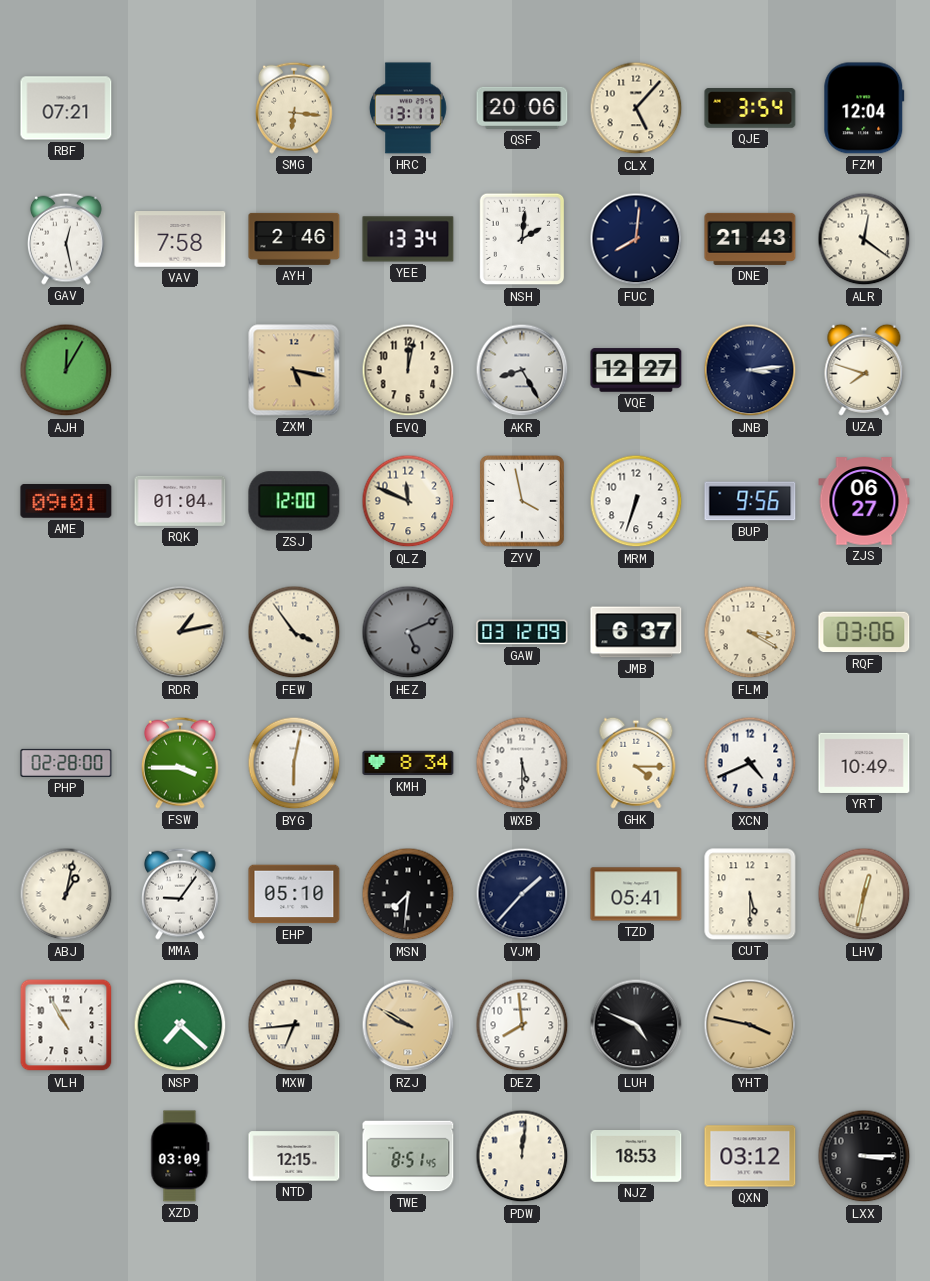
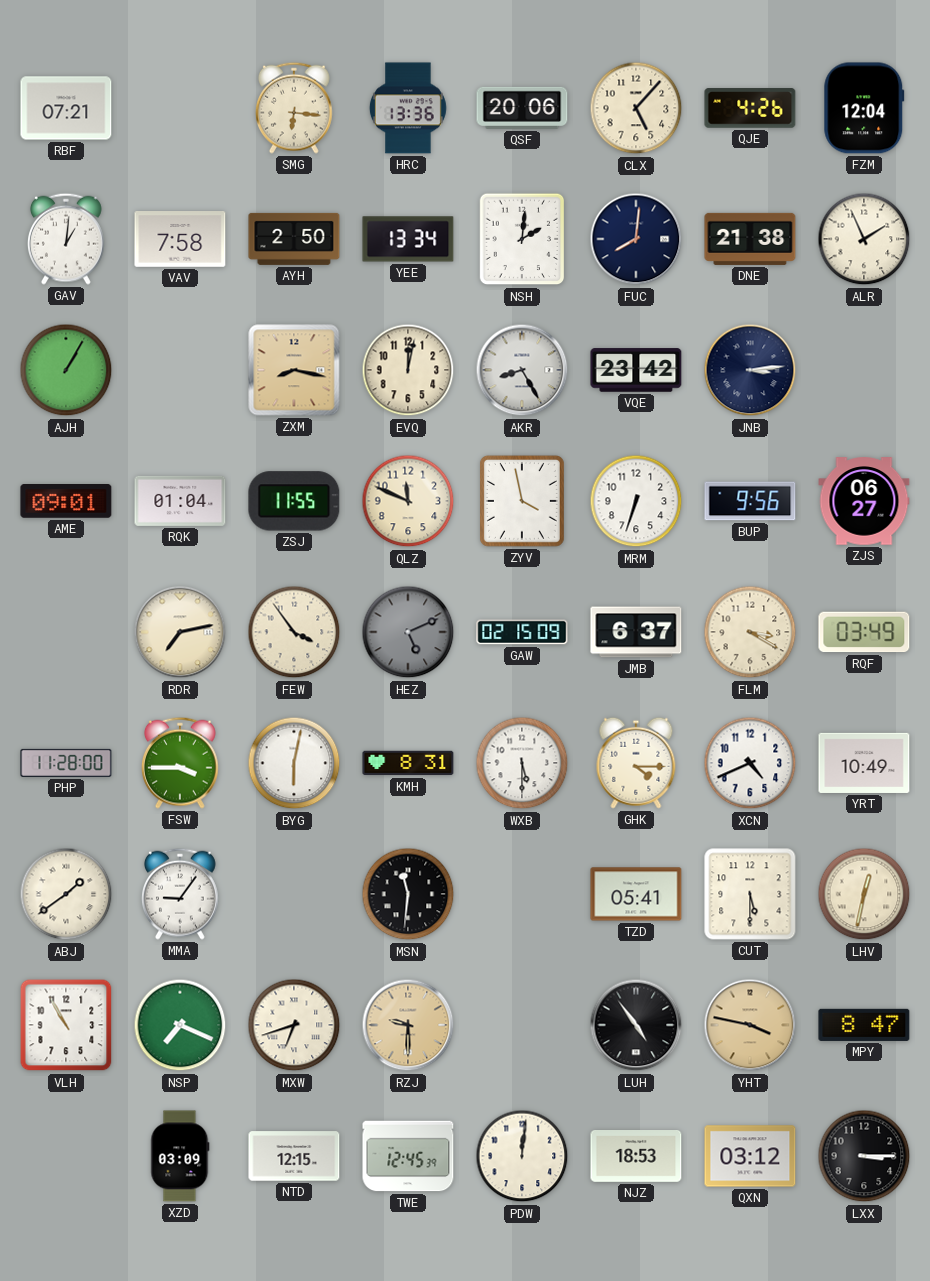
HRC: 13:11 -> 13:36 (408, 108)
QJE: 3:54 -> 4:26 (750, 108)
GAV: 12:28 -> 1:01 (67, 239)
AYH: 2:46 -> 2:50 (294, 239)
DNE: 21:43 -> 21:38 (750, 239)
ALR: 12:21 -> 1:56 (864, 239)
AJH: 12:05 -> 1:05 (66, 370)
ZXM: 5:17 -> 8:17 (294, 370)
VQE: 12:27 -> 23:42 (636, 370)
UZA: 7:48 -> none (864, 370)
ZSJ: 12:00 -> 11:55 (294, 501)
RDR: 1:13 -> 7:13 (180, 632)
GAW: 03:12 -> 02:15 (522, 632)
RQF: 03:06 -> 03:49 (864, 632)
PHP: 02:28 -> 11:28 (66, 763)
KMH: 8:34 -> 8:31 (408, 763)
ABJ: 1:02 -> 1:39 (66, 894)
EHP: 05:10 -> none (294, 894)
MSN: 7:31 -> 11:31 (408, 894)
VJM: 1:37 -> none (522, 894)
NSP: 7:22 -> 7:19 (180, 1025)
MXW: 6:44 -> 6:42 (294, 1025)
RZJ: 9:50 -> 9:30 (408, 1025)
DEZ: 7:59 -> none (522, 1025)
LUH: 4:49 -> 4:54 (636, 1025)
MPY: none -> 8:47 (864, 1025)
TWE: 8:51 -> 12:45 (408, 1156)
